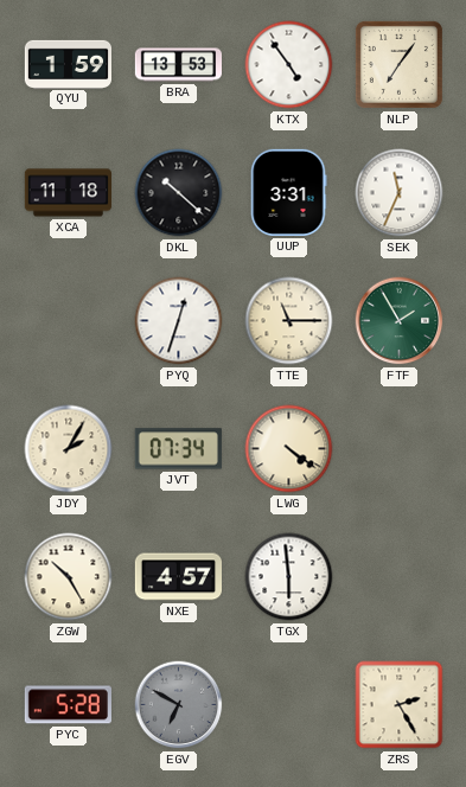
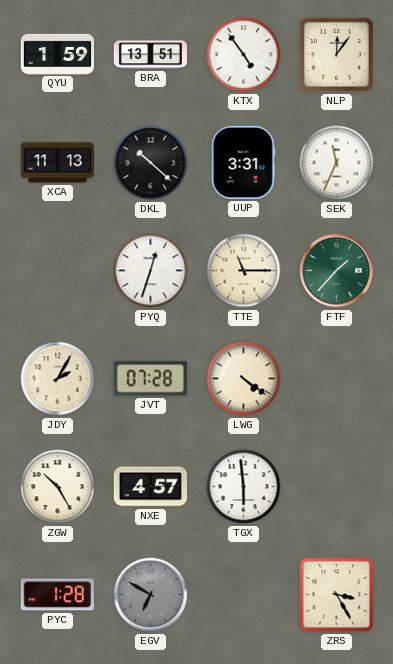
BRA: 13:53 -> 13:51 (150, 55)
NLP: 7:06 -> 12:06 (336, 54)
XCA: 11:18 -> 11:13 (57, 163)
FTF: 1:55 -> 1:37 (337, 271)
JVT: 07:34 -> 07:28 (150, 379)
PYC: 5:28 -> 1:28 (57, 595)
ZRS: 2:25 -> 3:25 (337, 595)
